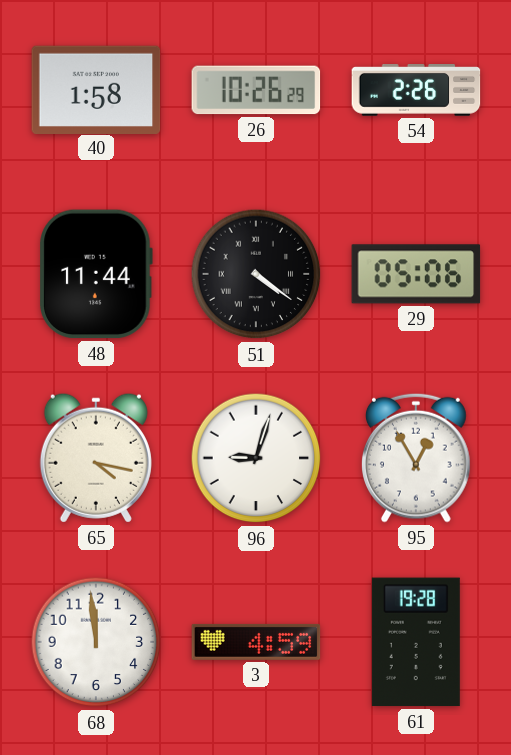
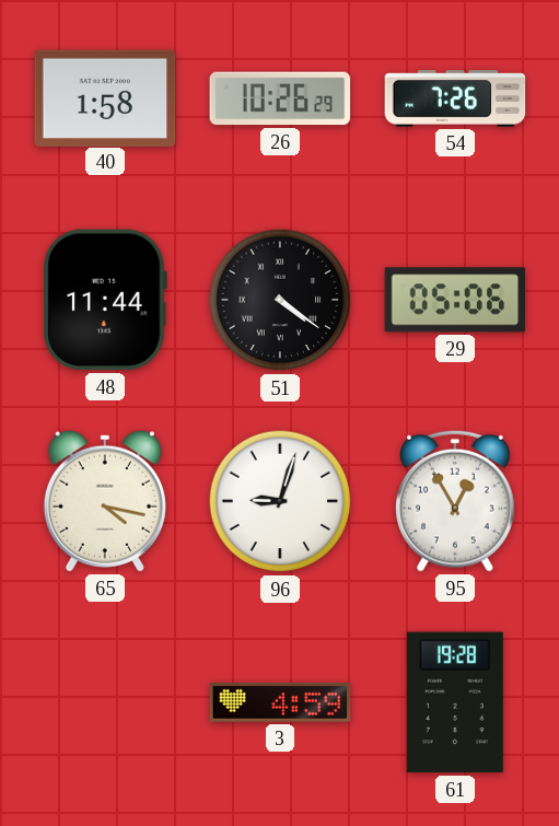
54: 2:26 -> 7:26 (455, 100)
68: 11:59 -> none (96, 642)
